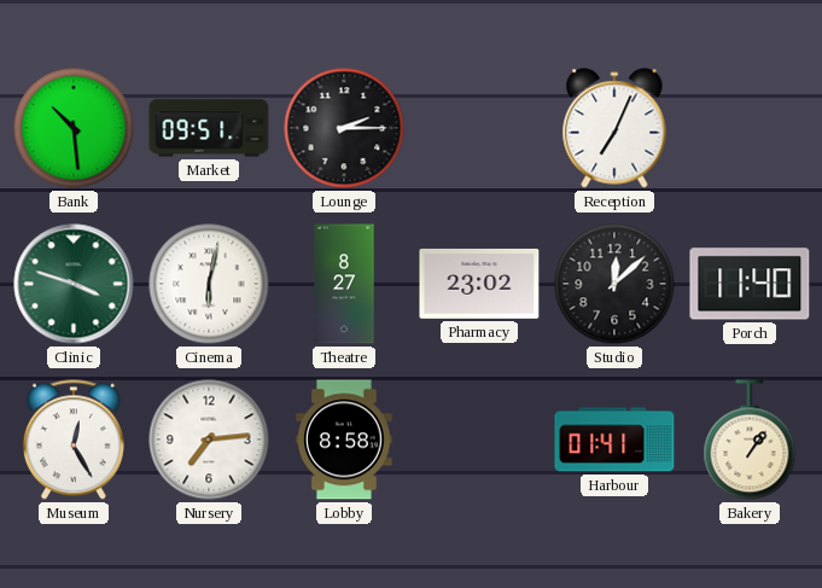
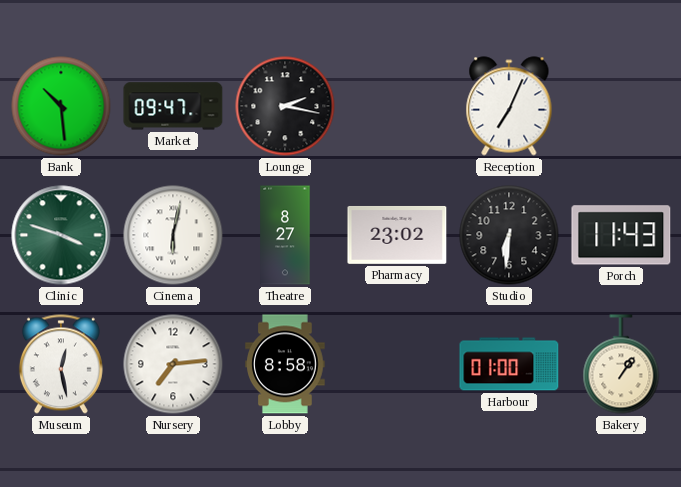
Market: 09:51 -> 09:47 (173, 106)
Lounge: 2:15 -> 2:17 (285, 106)
Studio: 12:08 -> 6:31 (509, 235)
Porch: 11:40 -> 11:43 (621, 235)
Museum: 12:25 -> 12:28 (61, 364)
Harbour: 01:41 -> 01:00 (509, 364)
